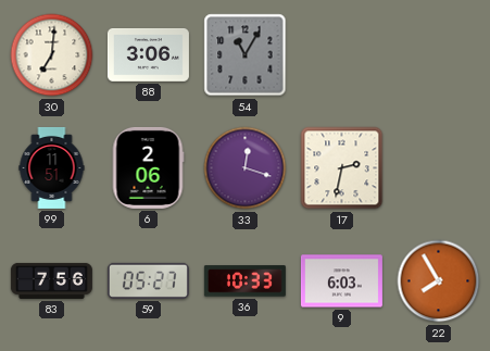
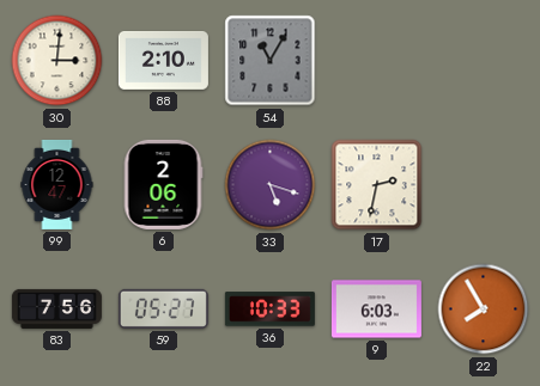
30: 7:01 -> 3:01 (57, 61)
88: 3:06 -> 2:10 (163, 61)
99: 11:51 -> 12:47 (57, 184)
33: 12:18 -> 5:18 (271, 185)
